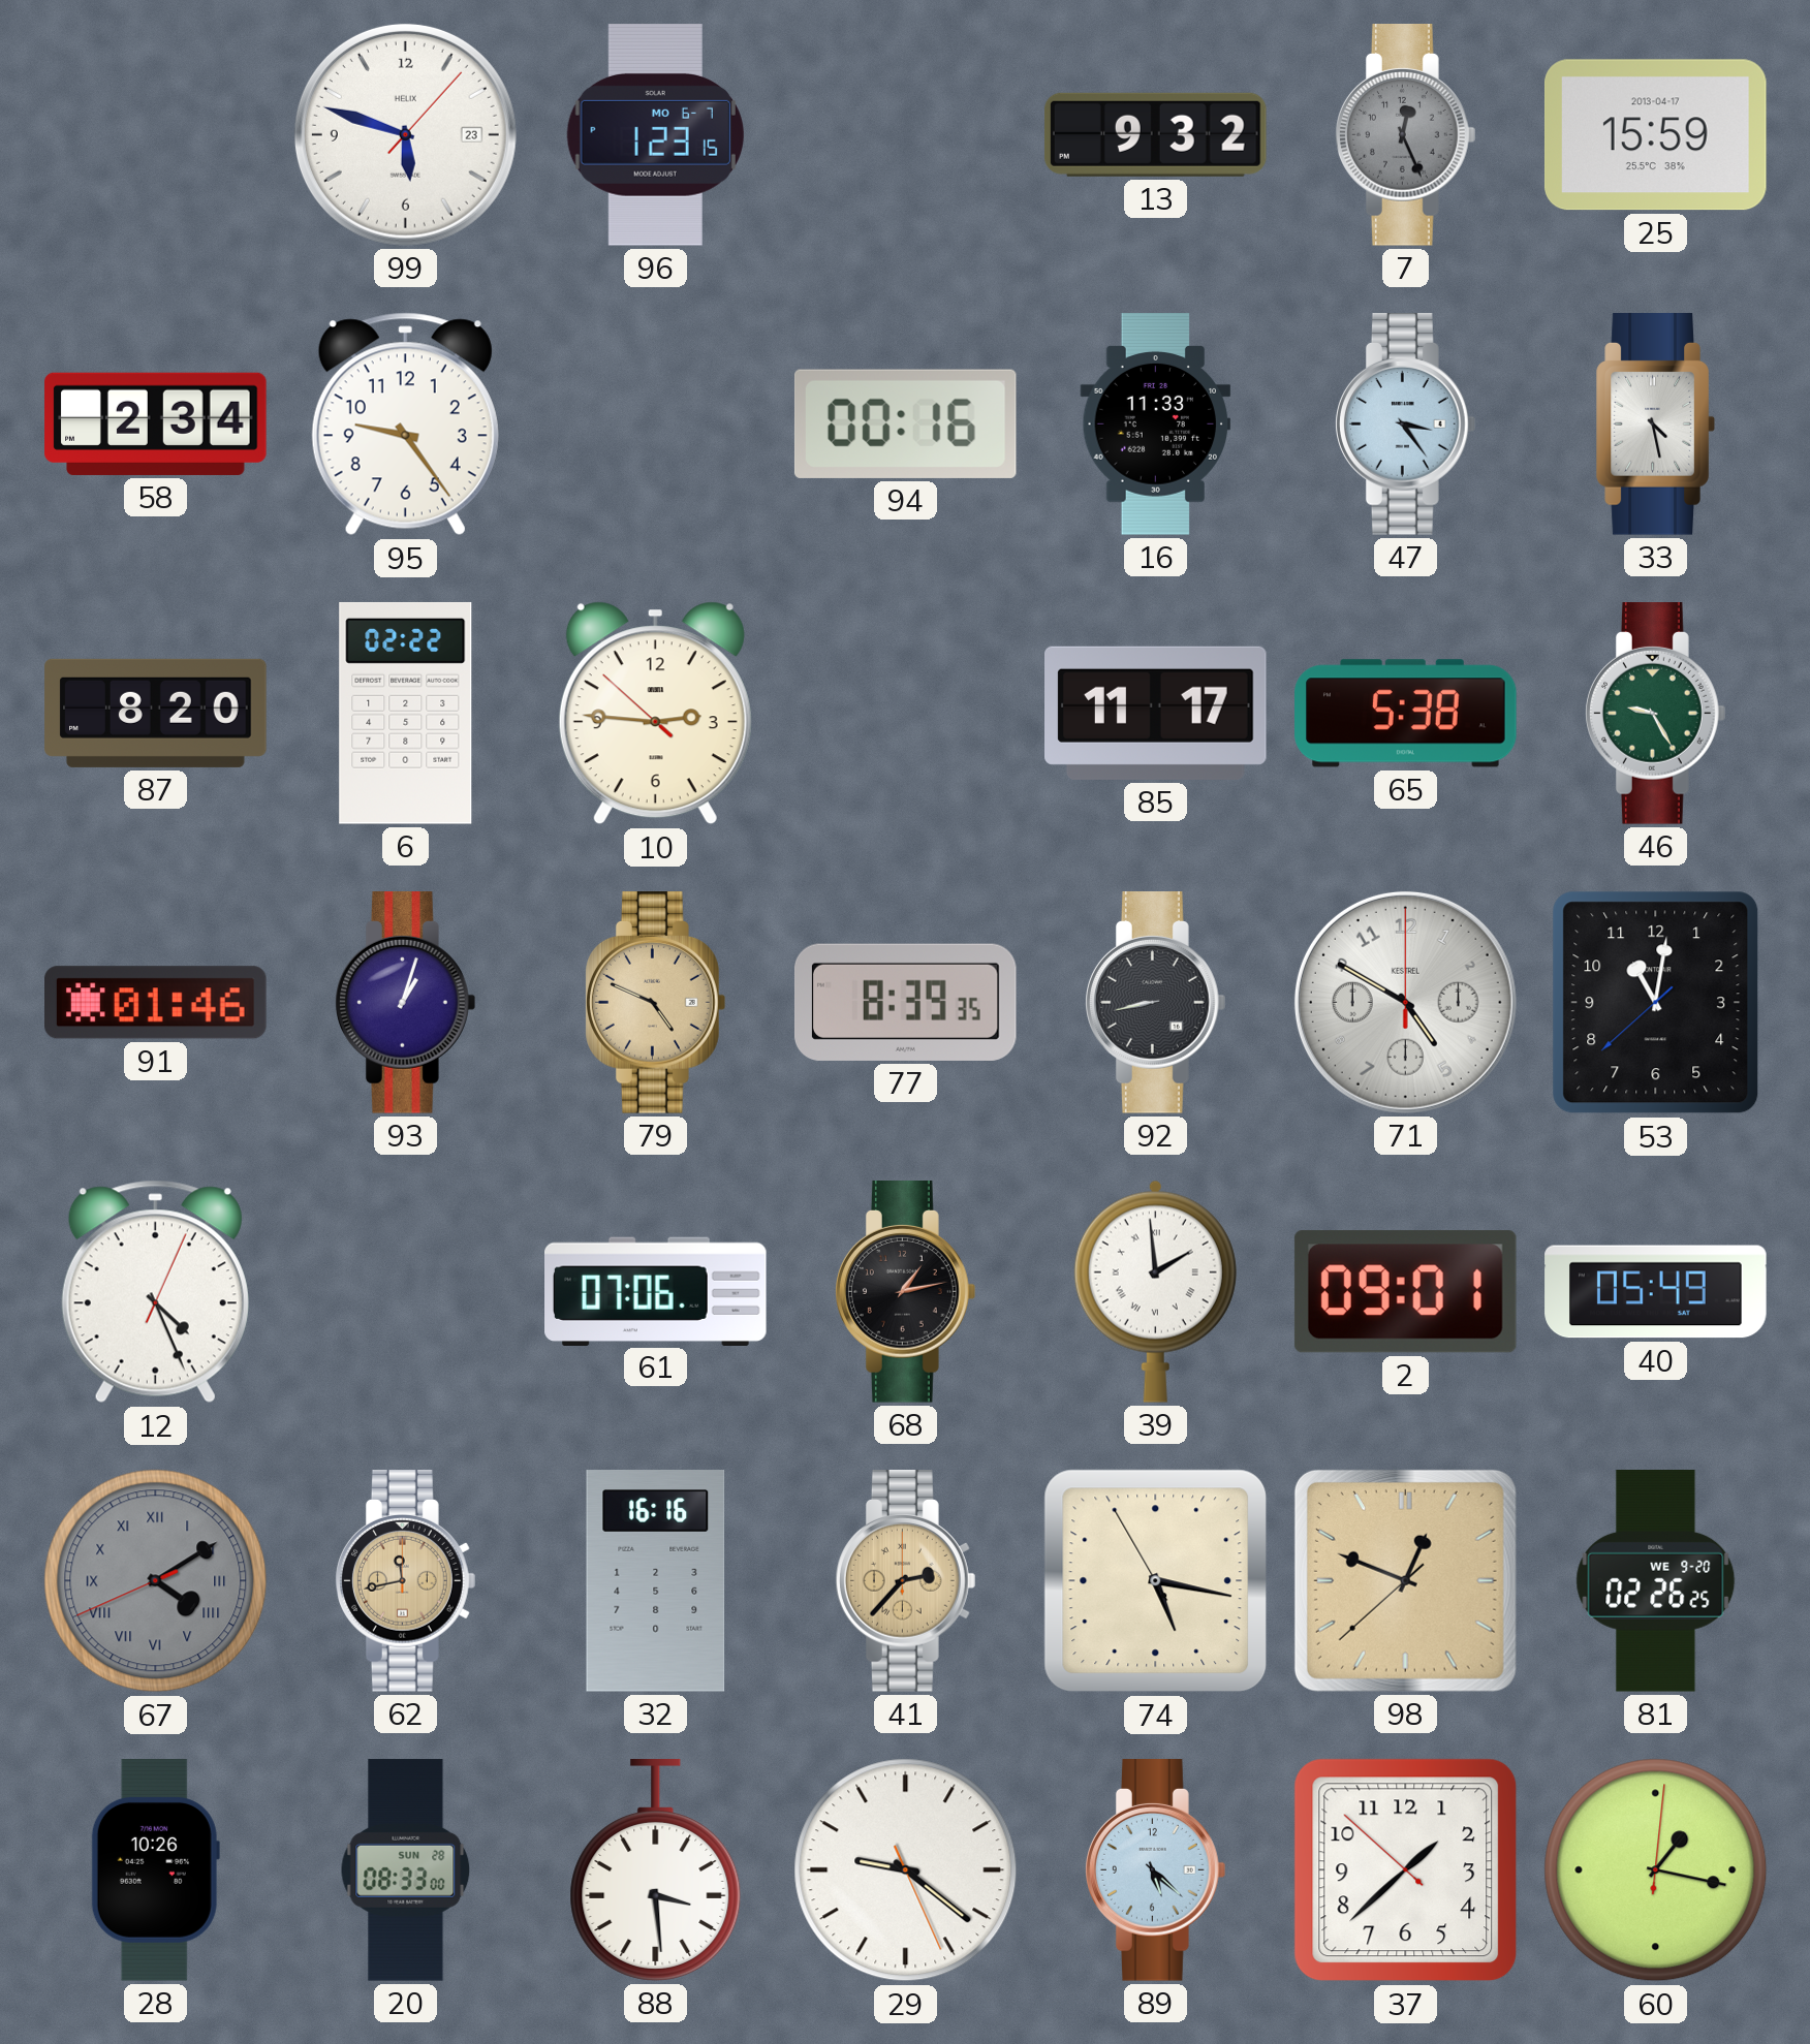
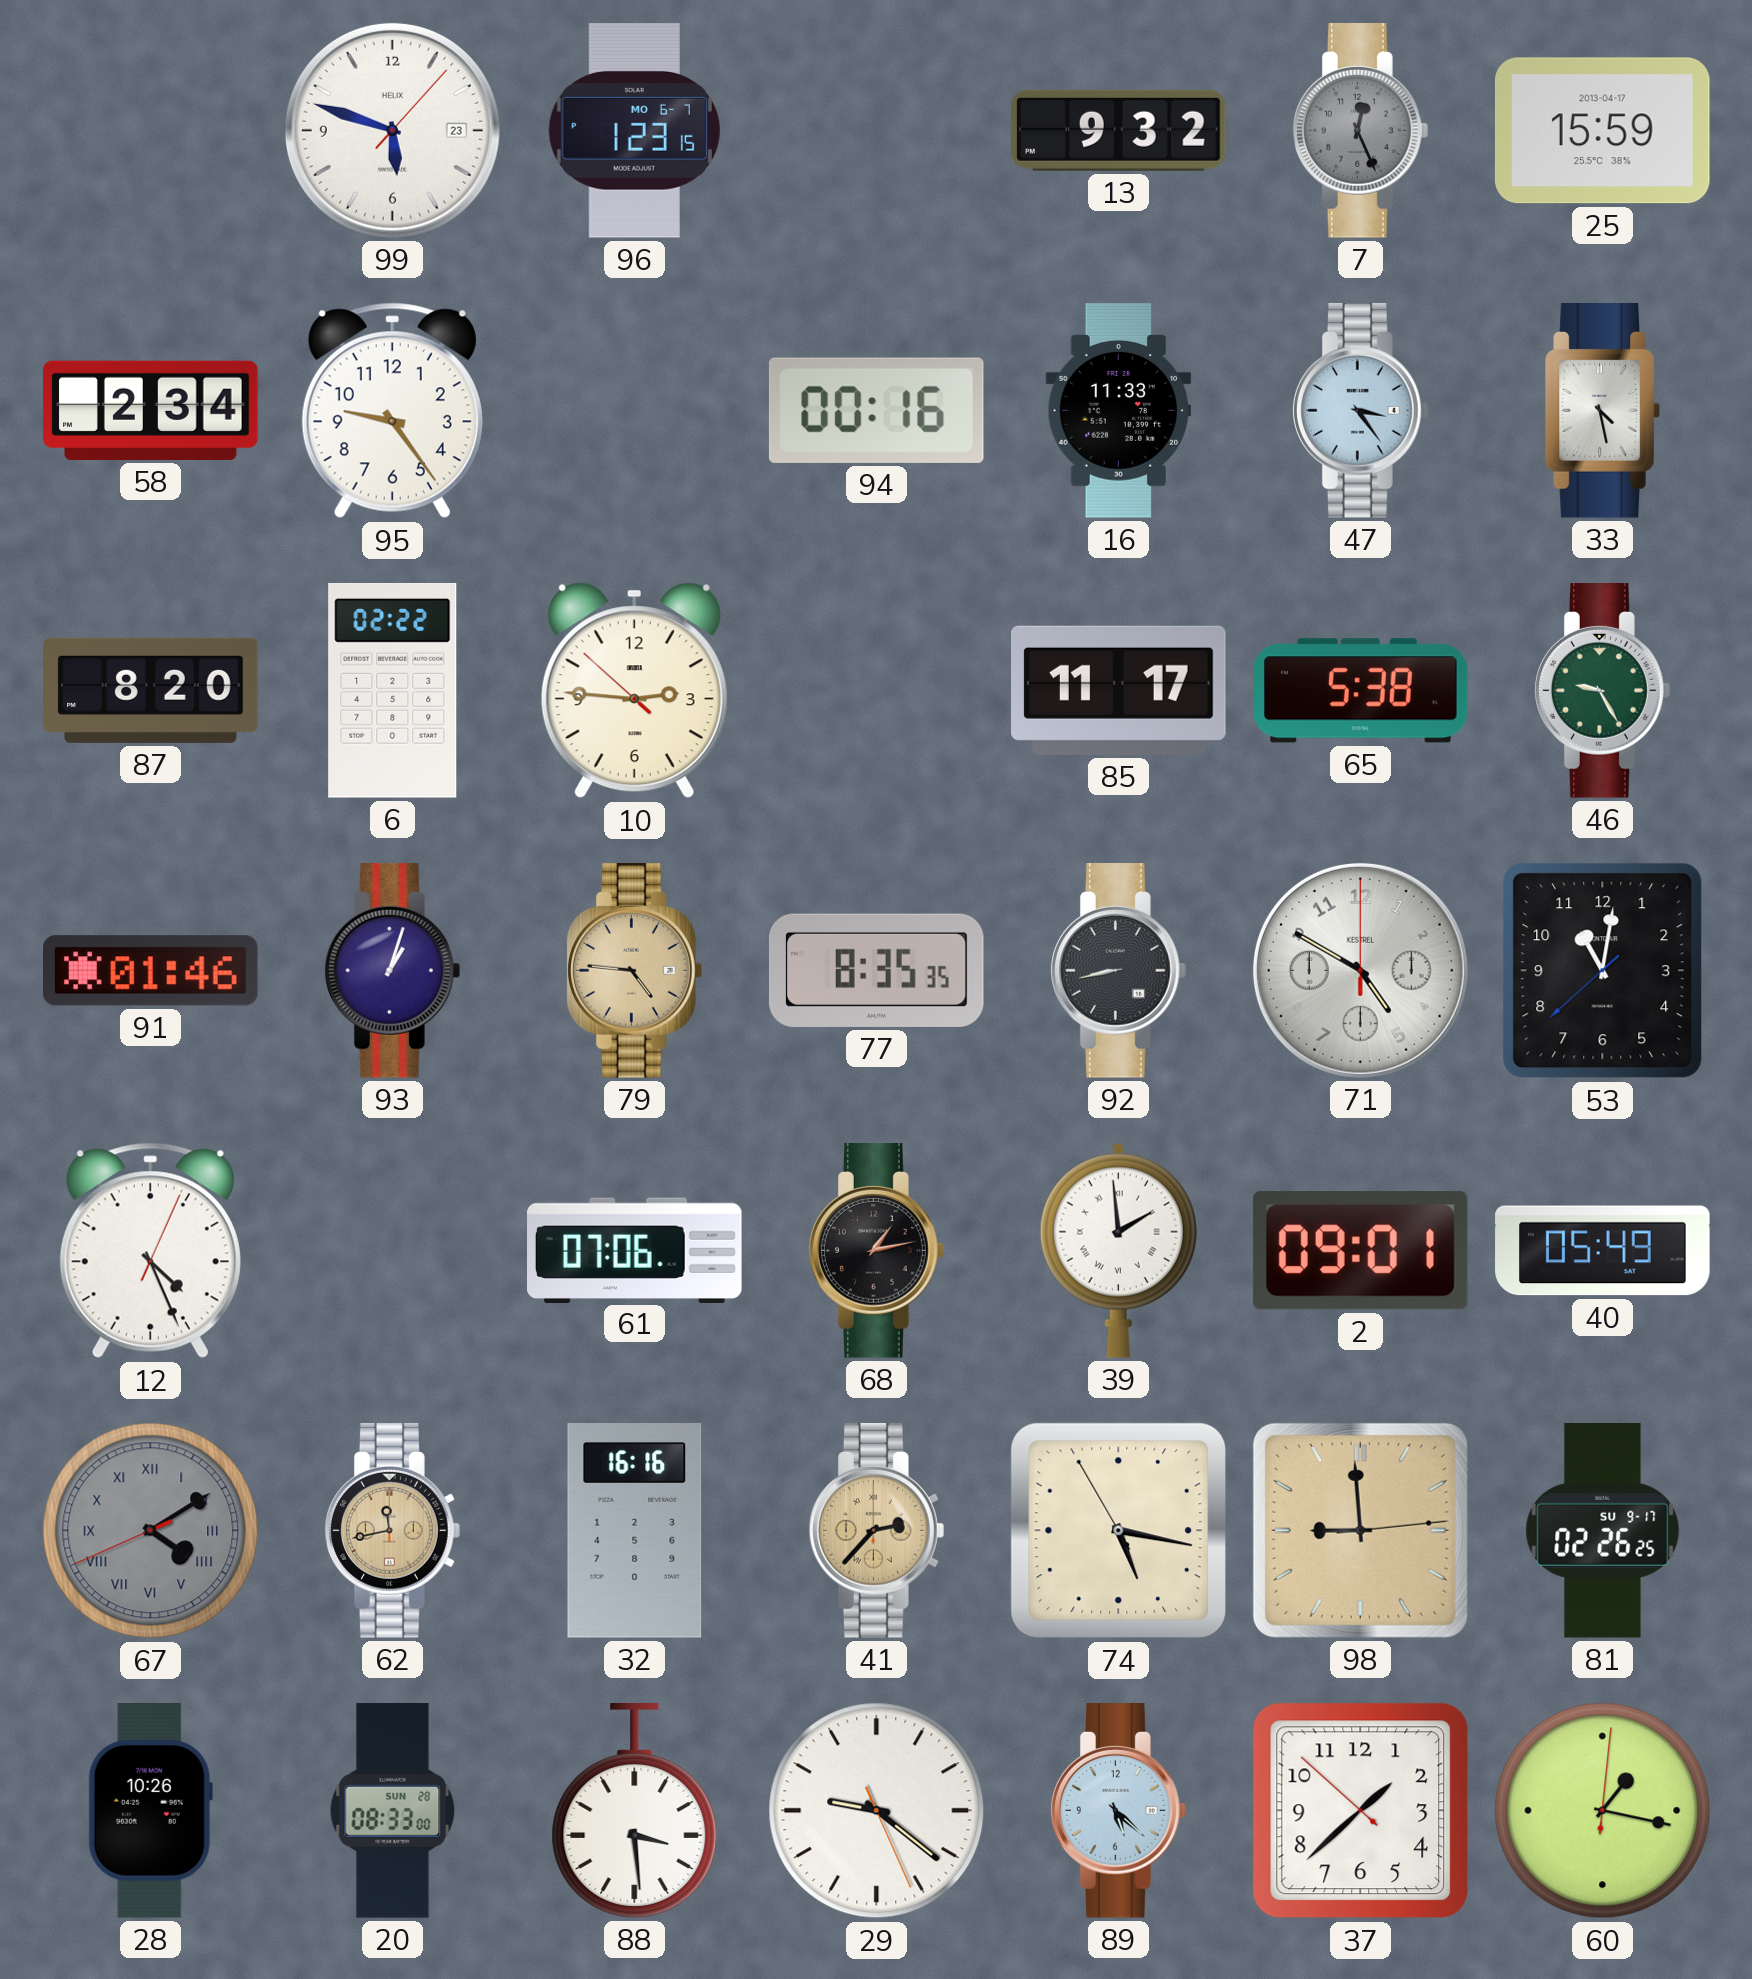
79: 4:49 -> 4:46 (635, 971)
77: 8:39 -> 8:35 (876, 970)
98: 12:48 -> 8:59 (1360, 1530)
81 date: WE 9-20 -> SU 9-17 (1603, 1531)
